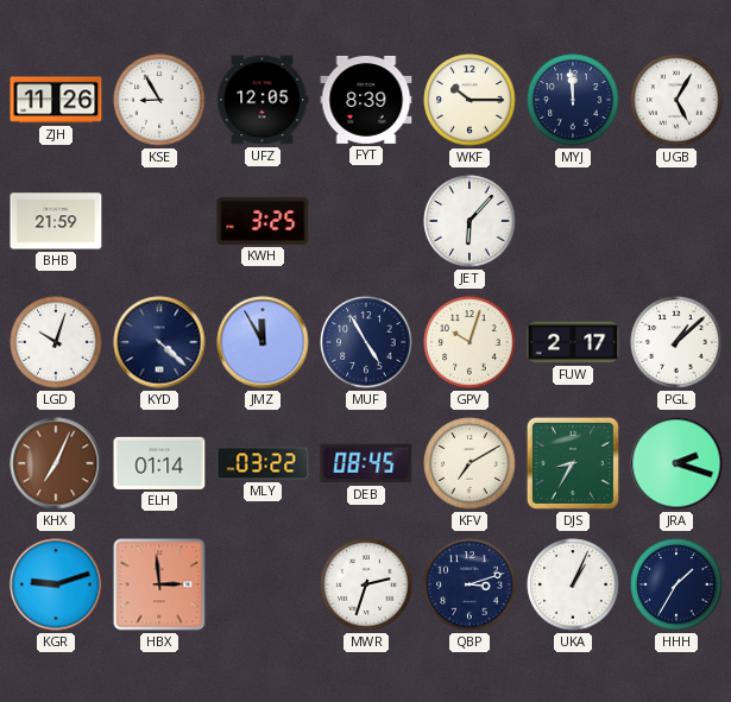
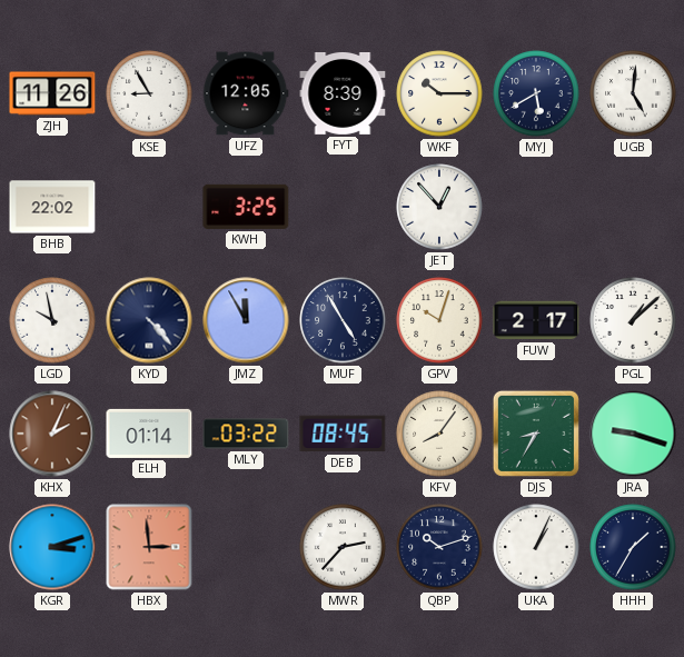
MYJ: 11:59 -> 5:40 (536, 93)
UGB: 5:05 -> 5:01 (633, 93)
BHB: 21:59 -> 22:02 (52, 207)
JET: 6:07 -> 12:53 (439, 207)
LGD: 10:03 -> 9:58 (52, 320)
KYD: 4:22 -> 4:23 (149, 320)
KHX: 7:04 -> 2:04 (52, 434)
KFV: 7:10 -> 8:06 (439, 434)
JRA: 2:18 -> 9:18 (633, 434)
KGR: 9:12 -> 3:12 (52, 547)
MWR: 2:33 -> 2:37 (343, 547)
QBP: 3:12 -> 10:12 (439, 547)
